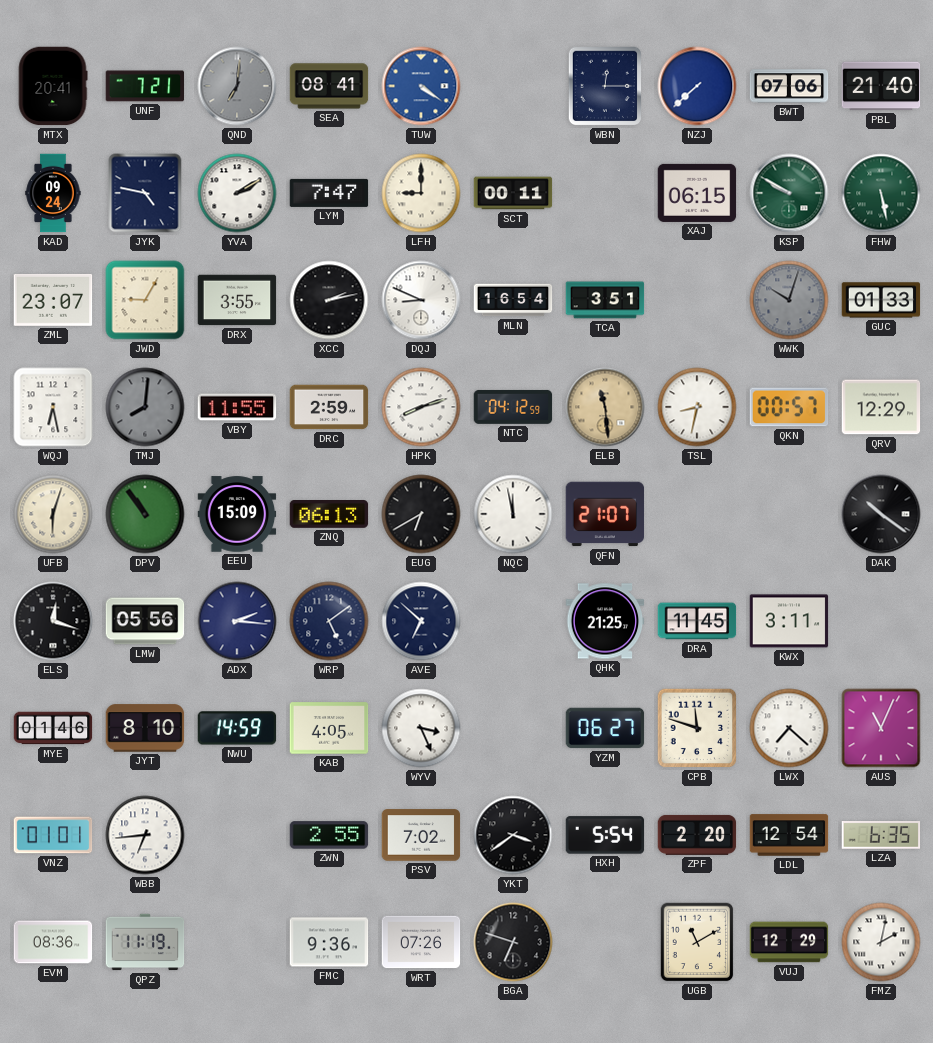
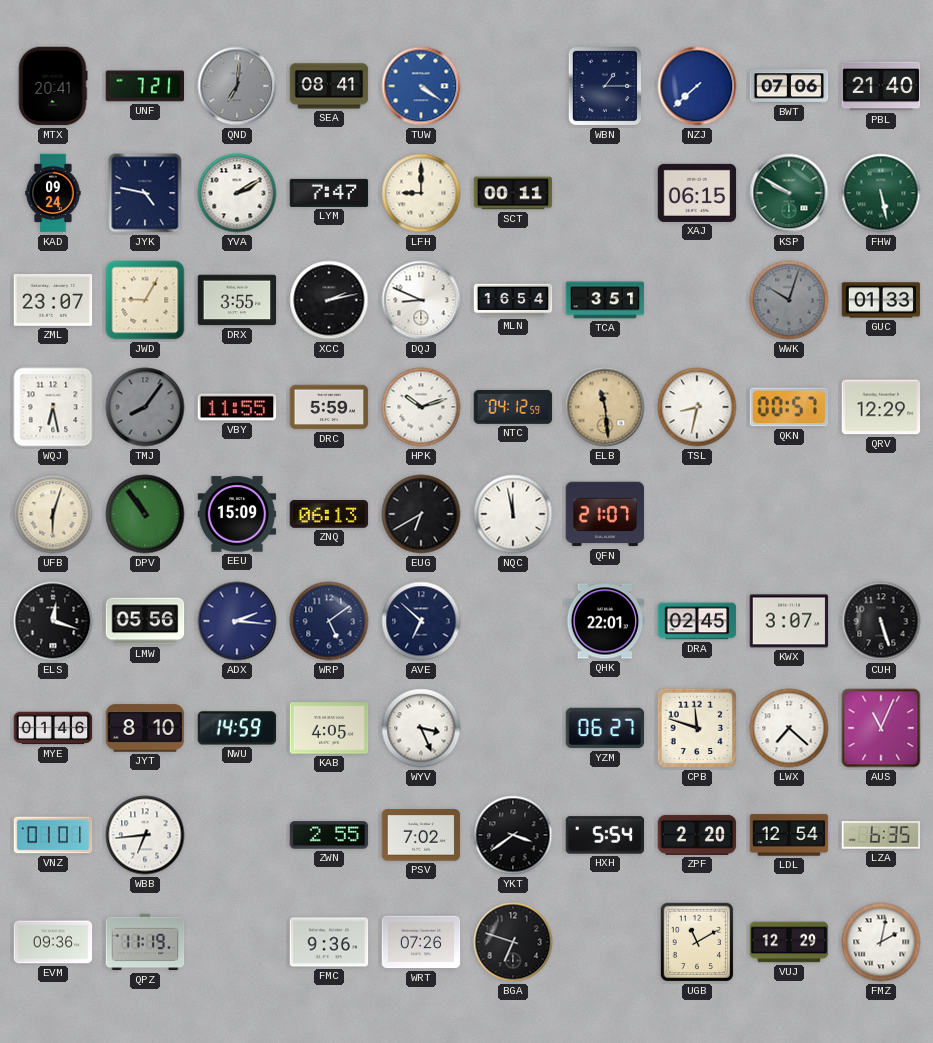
WBN: 12:15 -> 1:15 (604, 86)
TMJ: 8:01 -> 8:06 (145, 407)
DRC: 2:59 -> 5:59 (329, 407)
HPK: 8:12 -> 10:12 (421, 407)
DAK: 10:21 -> none (881, 514)
QHK: 21:25 -> 22:01 (605, 621)
DRA: 11:45 -> 02:45 (697, 621)
KWX: 3:11 -> 3:07 (789, 621)
CUH: none -> 5:27 (881, 621)
EVM: 08:36 -> 09:36 (53, 942)
